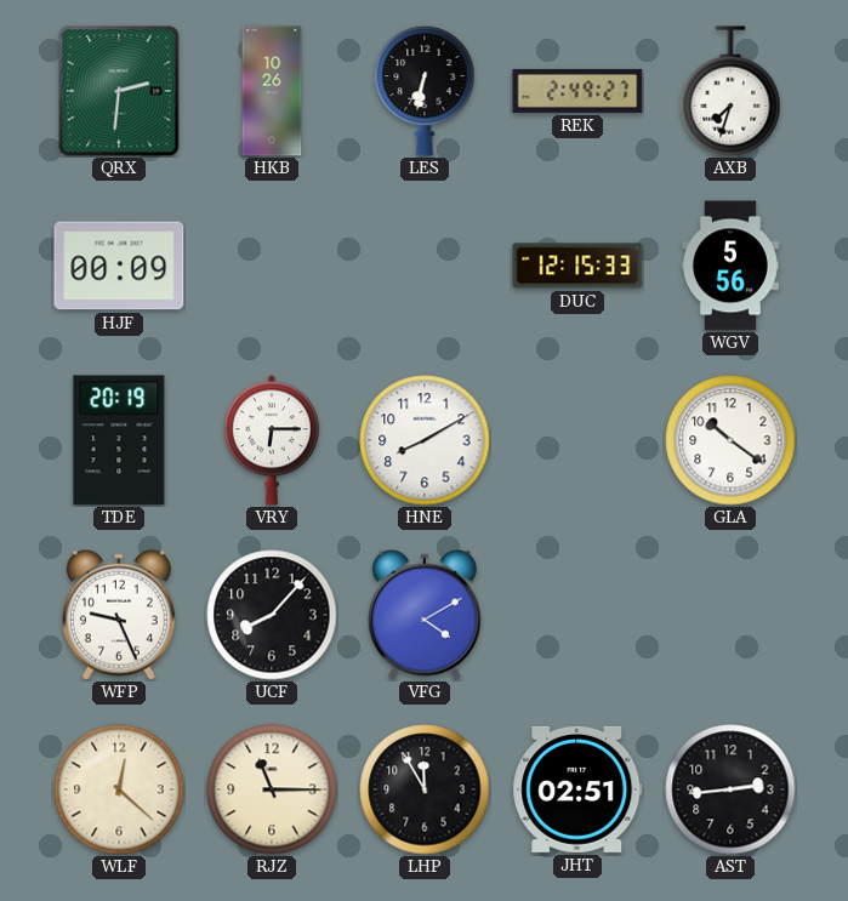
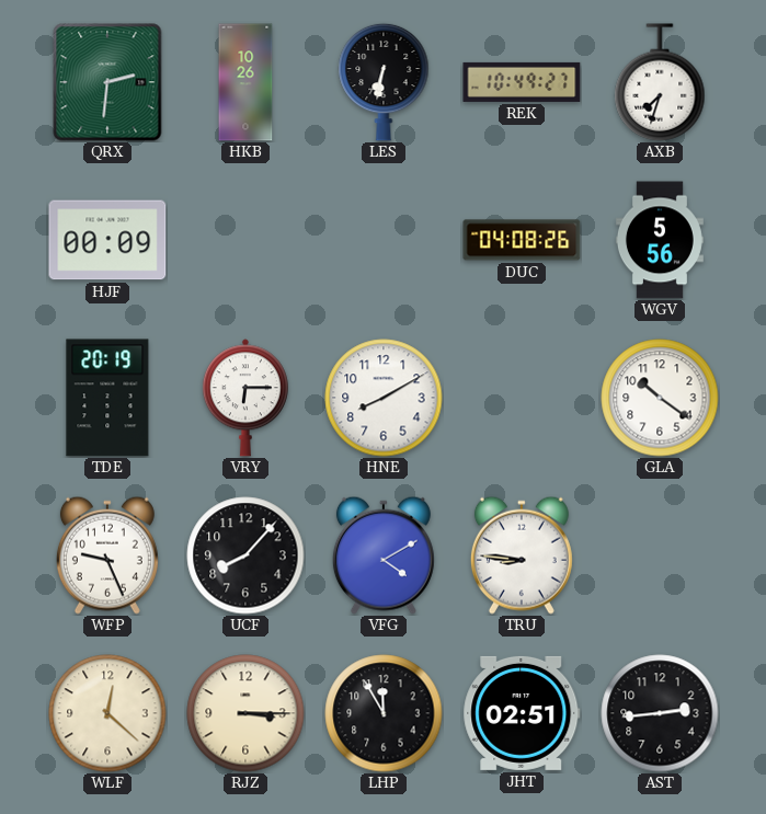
REK: 2:49 -> 10:49 (522, 82)
DUC: 12:15 -> 04:08 (522, 240)
TRU: none -> 8:46 (522, 555)
RJZ: 11:15 -> 3:15 (245, 713)
